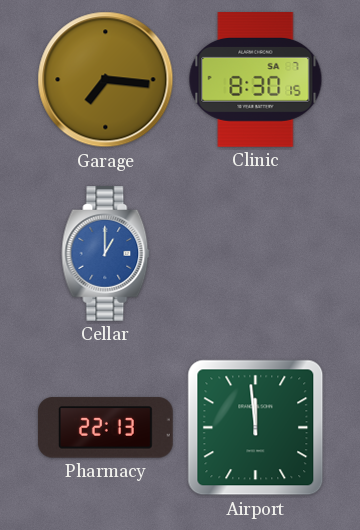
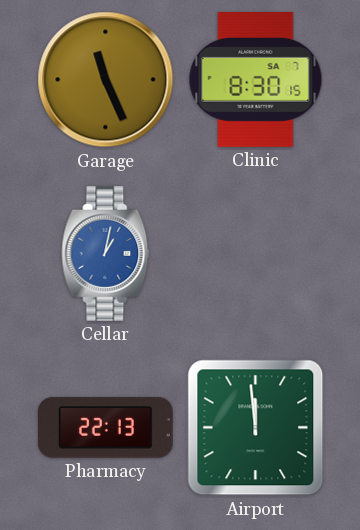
Garage: 7:16 -> 11:26 (106, 80)
Cellar: 1:00 -> 1:02 (106, 254)
